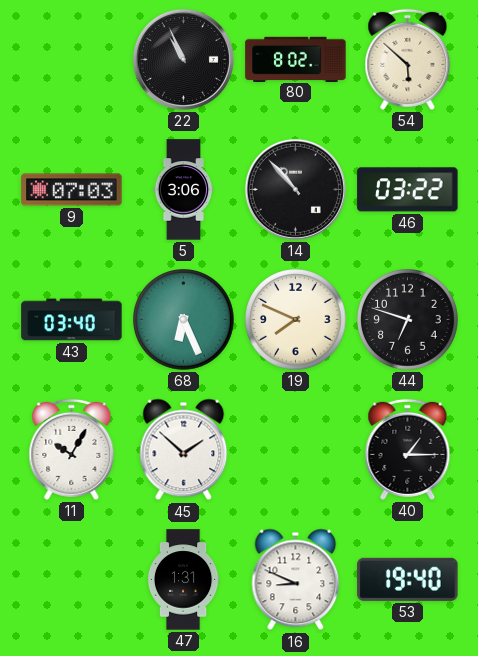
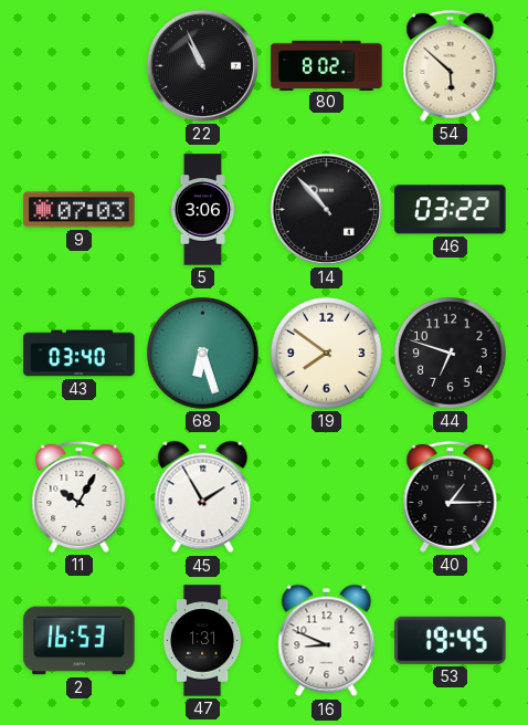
68: 6:26 -> 6:27 (203, 354)
19: 7:49 -> 7:51 (327, 354)
45: 1:52 -> 1:55 (203, 497)
2: none -> 16:53 (80, 641)
53: 19:40 -> 19:45 (451, 640)
